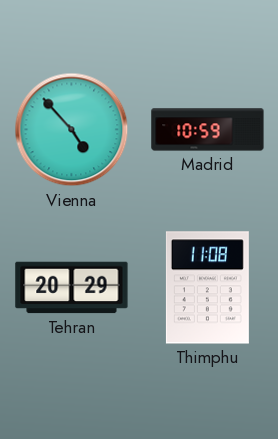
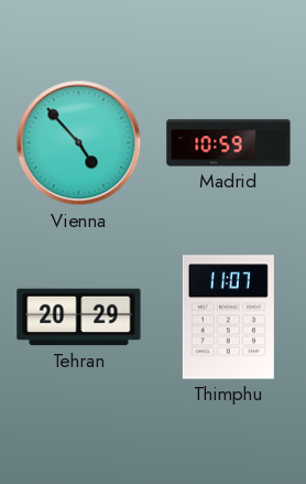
Thimphu: 11:08 -> 11:07 (228, 318)
